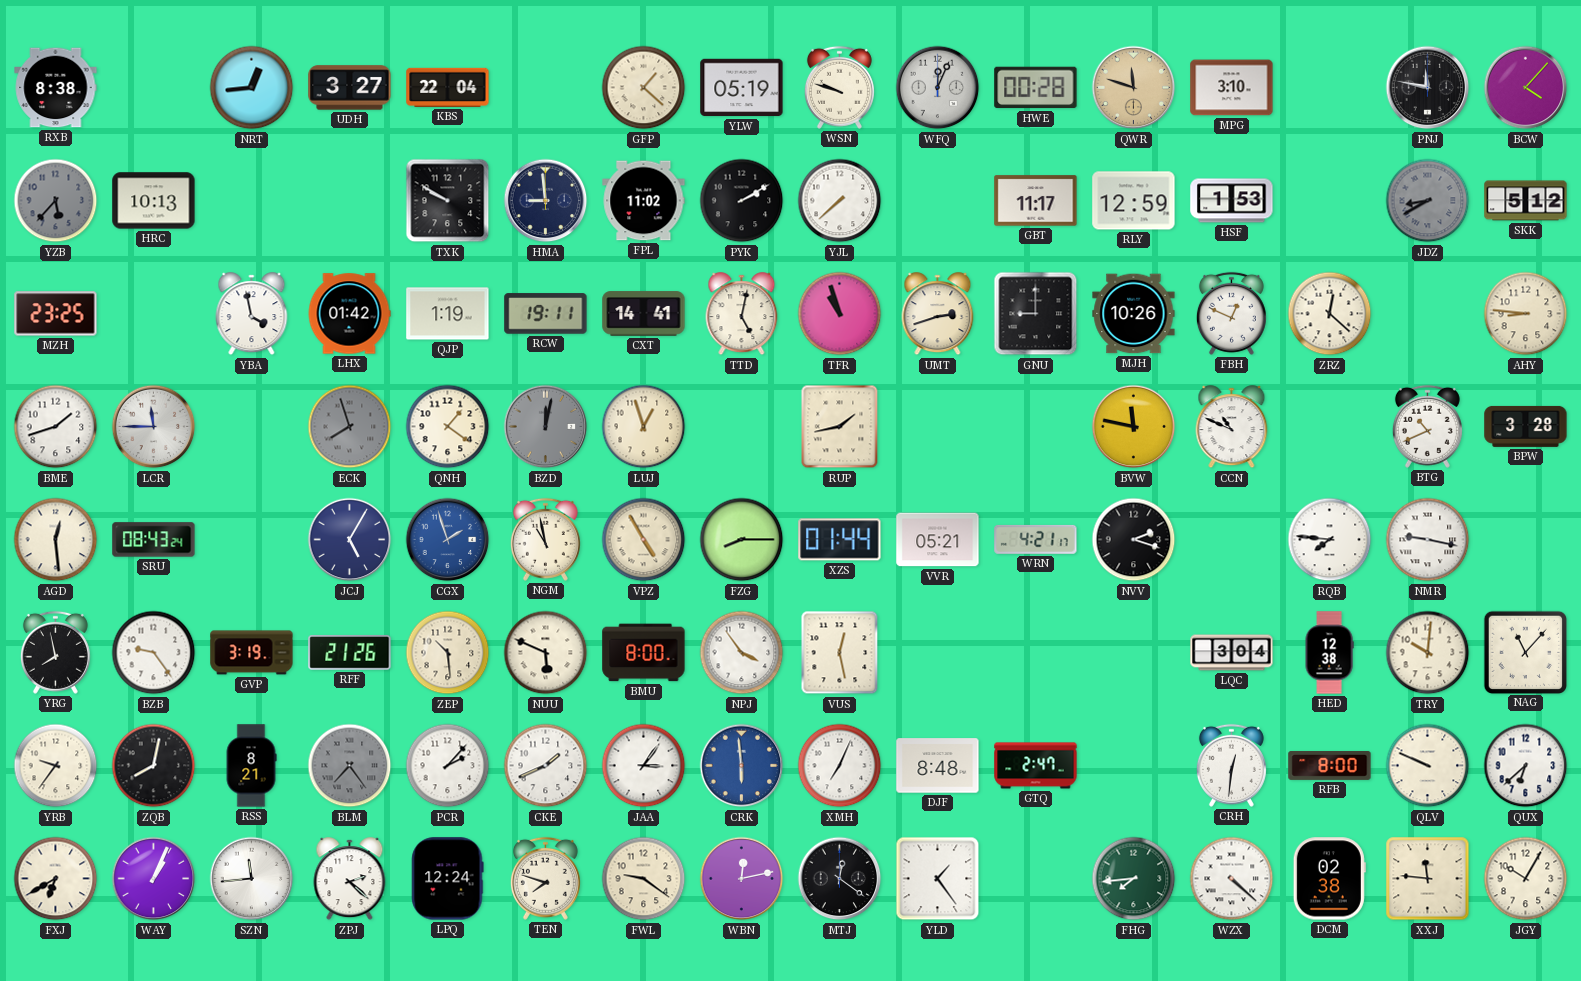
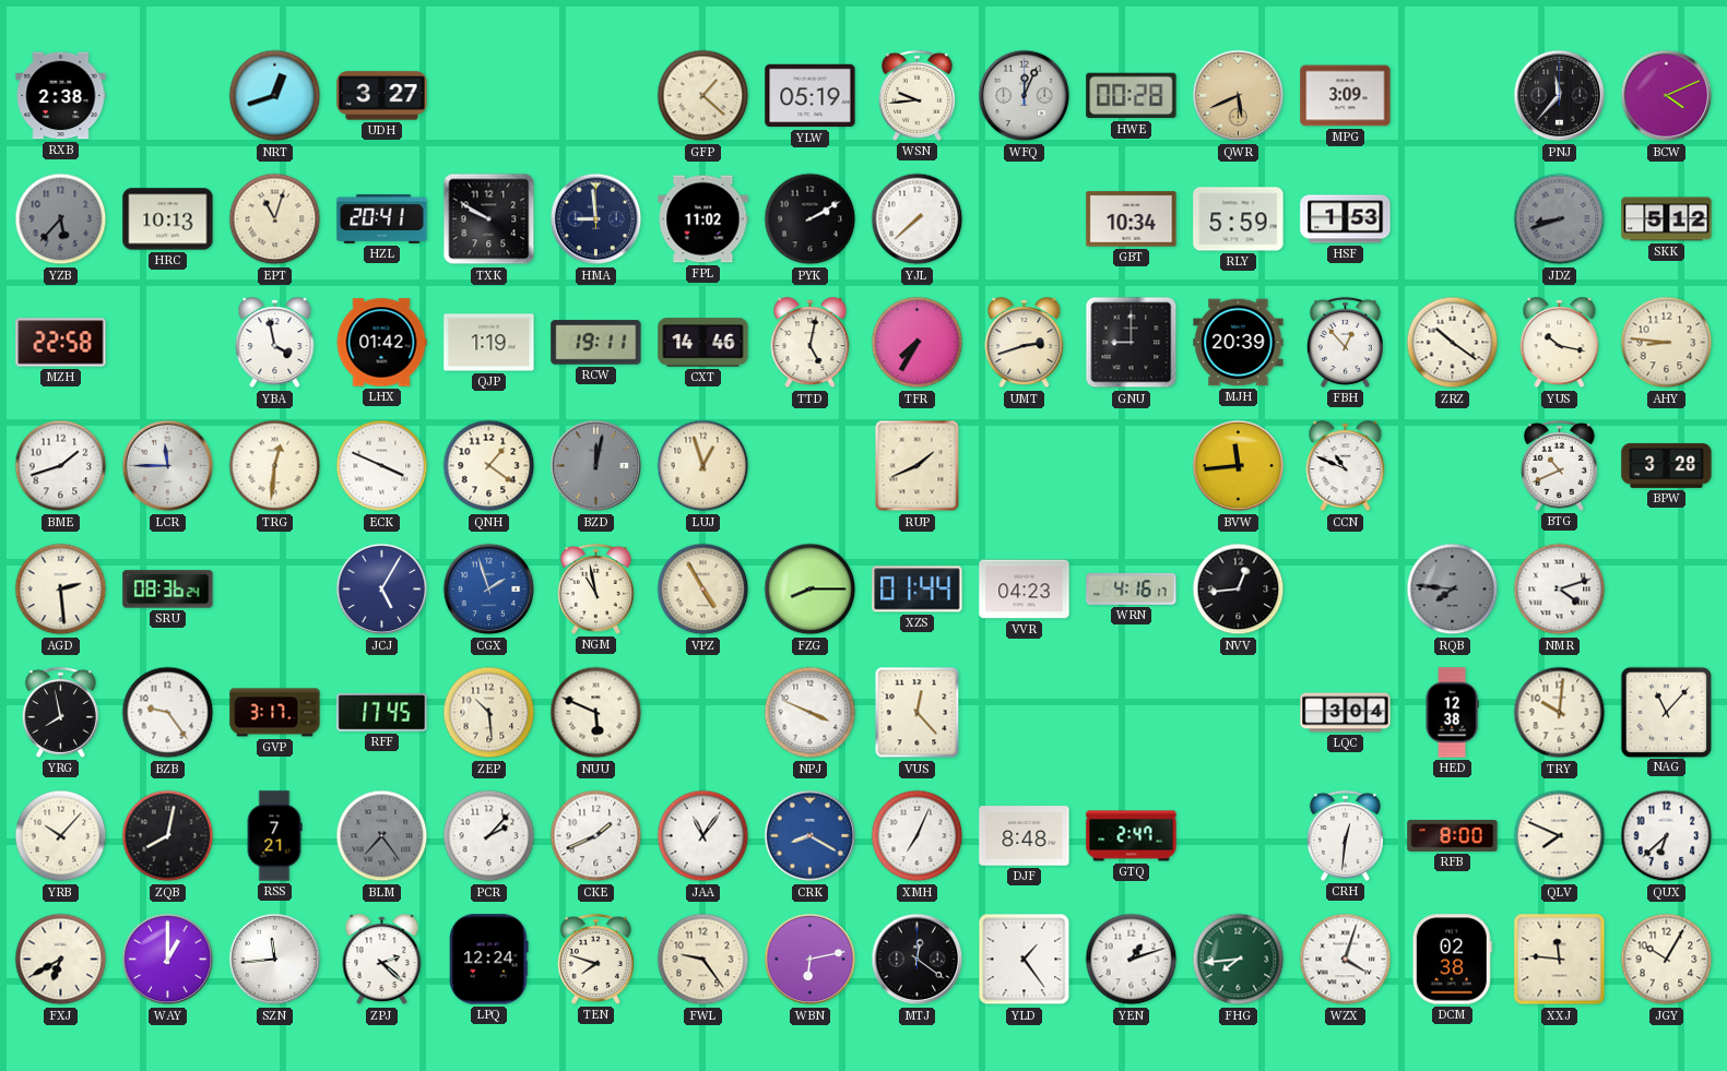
RXB: 8:38 -> 2:38 (61, 96)
NRT: 12:44 -> 12:42 (275, 96)
KBS: 22:04 -> none (448, 87)
WSN: 9:48 -> 9:44 (916, 95)
QWR: 11:48 -> 5:41 (1239, 96)
MPG: 3:10 -> 3:09 (1346, 96)
PNJ: 11:47 -> 11:37 (1560, 96)
BCW: 4:07 -> 4:11 (1667, 96)
EPT: none -> 11:03 (275, 219)
HZL: none -> 20:41 (382, 218)
GBT: 11:17 -> 10:34 (1132, 219)
RLY: 12:59 -> 5:59 (1239, 219)
JDZ: 8:40 -> 8:42 (1560, 219)
MZH: 23:25 -> 22:58 (61, 343)
CXT: 14:41 -> 14:46 (703, 343)
TFR: 10:57 -> 7:35 (918, 343)
MJH: 10:26 -> 20:39 (1239, 343)
FBH: 12:49 -> 12:53 (1345, 342)
ZRZ: 12:22 -> 10:21 (1453, 343)
YUS: none -> 10:17 (1560, 343)
TRG: none -> 12:31 (275, 466)
ECK: 7:57 -> 3:49 (382, 466)
ECK dial: grey -> white (382, 466)
RUP: 1:43 -> 1:41 (918, 466)
BVW: 11:47 -> 11:44 (1239, 466)
AGD: 12:29 -> 2:29 (61, 590)
SRU: 08:43 -> 08:36 (168, 590)
VVR: 05:21 -> 04:23 (1025, 590)
WRN: 4:21 -> 4:16 (1132, 588)
NVV: 2:18 -> 12:44 (1239, 590)
RQB dial: white -> grey (1453, 590)
NMR: 9:17 -> 4:12 (1560, 590)
GVP: 3:19 -> 3:17 (275, 713)
RFF: 21:26 -> 17:45 (382, 713)
BMU: 8:00 -> none (644, 653)
NPJ: 3:54 -> 3:49 (811, 713)
VUS: 12:28 -> 12:23 (918, 713)
YRB: 9:36 -> 10:07 (61, 836)
RSS: 8:21 -> 7:21 (274, 836)
JAA: 3:06 -> 11:06 (703, 836)
CRK: 5:59 -> 8:20 (811, 836)
QLV: 9:49 -> 7:49 (1560, 836)
WAY: 1:04 -> 1:00 (168, 960)
FWL: 9:21 -> 9:24 (703, 960)
WBN: 12:13 -> 6:13 (811, 960)
YEN: none -> 1:12 (1132, 960)
WZX: 4:22 -> 4:03 (1346, 960)
